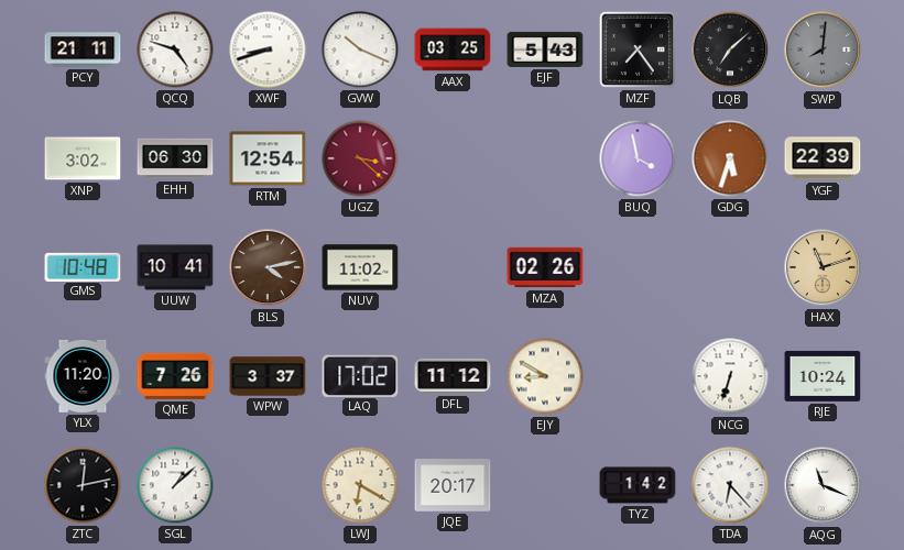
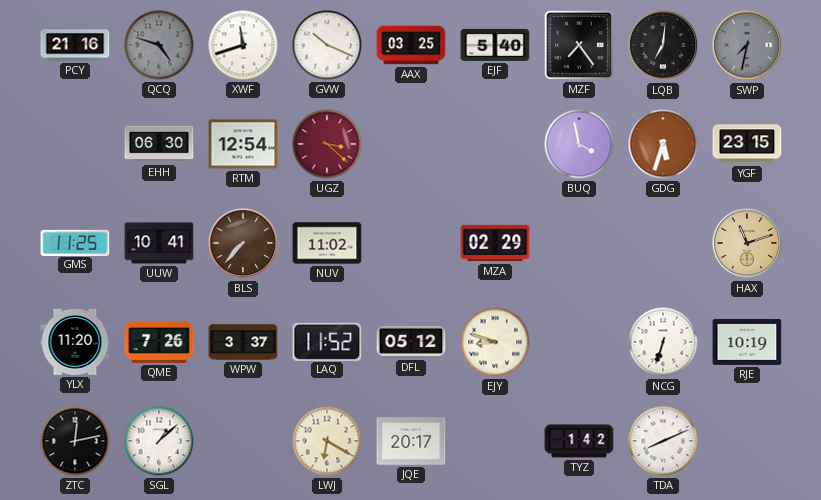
PCY: 21:11 -> 21:16 (75, 45)
QCQ dial: white -> grey (159, 45)
XWF: 8:42 -> 11:42 (243, 45)
EJF: 5:43 -> 5:40 (495, 45)
LQB: 7:08 -> 7:01 (663, 45)
SWP: 8:01 -> 7:32 (747, 45)
XNP: 3:02 -> none (83, 158)
YGF: 22:39 -> 23:15 (747, 144)
GMS: 10:48 -> 11:25 (75, 242)
BLS: 4:13 -> 7:37 (243, 243)
MZA: 02:26 -> 02:29 (495, 243)
LAQ: 17:02 -> 11:52 (327, 341)
DFL: 11:12 -> 05:12 (411, 342)
EJY: 8:50 -> 8:48 (495, 342)
RJE: 10:24 -> 10:19 (747, 342)
TDA: 6:23 -> 8:11 (663, 441)
AQG: 11:19 -> none (823, 485)
